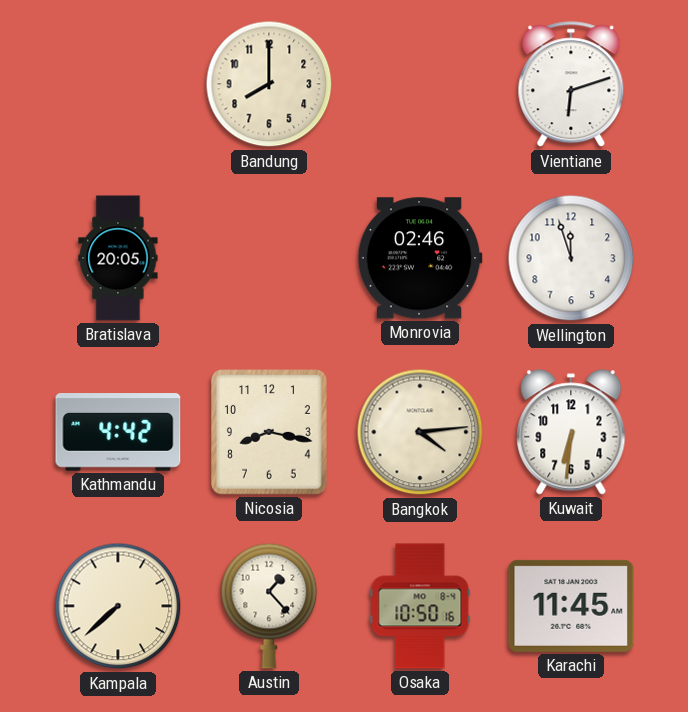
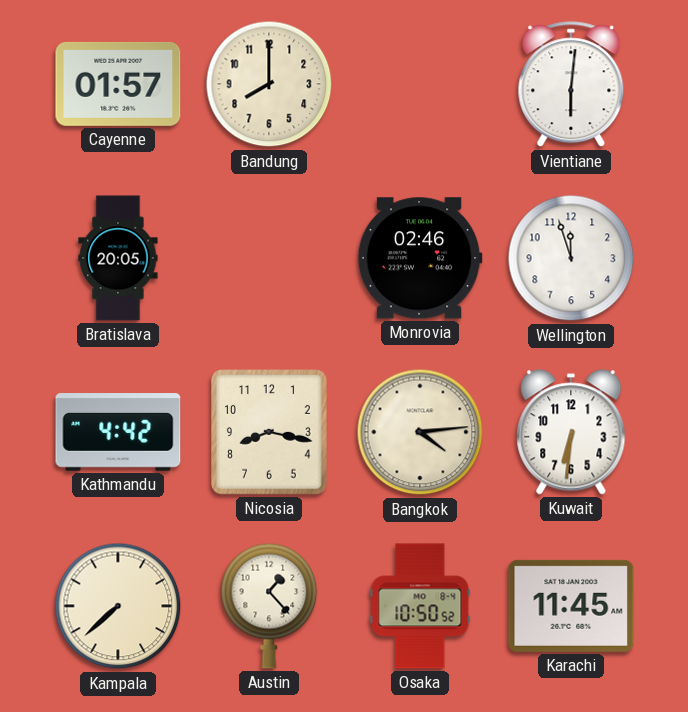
Cayenne: none -> 01:57 (118, 84)
Vientiane: 6:12 -> 6:01 (571, 85)
Osaka: 10:50:16 -> 10:50:52 (420, 606)
